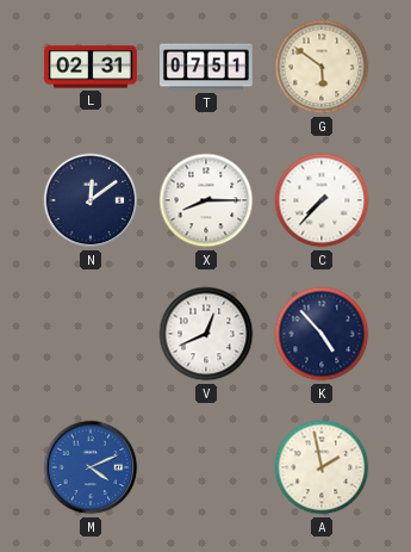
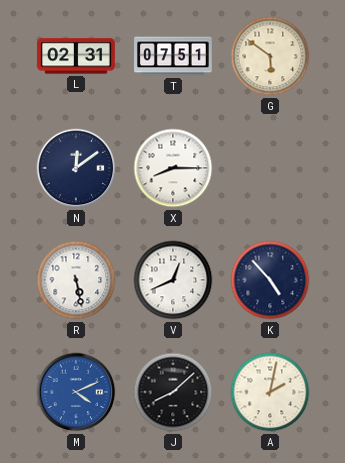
C: 7:37 -> none (322, 200)
R: none -> 5:28 (76, 280)
J: none -> 8:08 (173, 392)
A: 1:58 -> 2:02 (270, 392)
